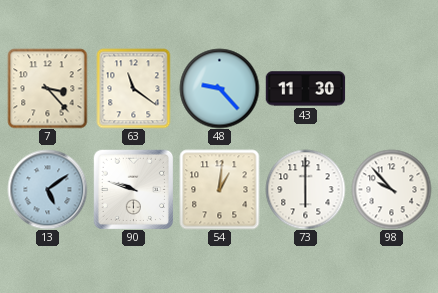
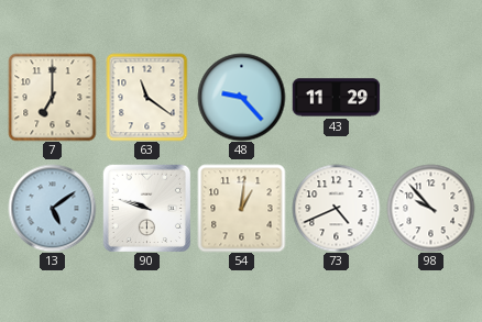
7: 3:23 -> 7:00 (52, 97)
43: 11:30 -> 11:29 (336, 98)
73: 6:00 -> 4:41 (336, 208)
